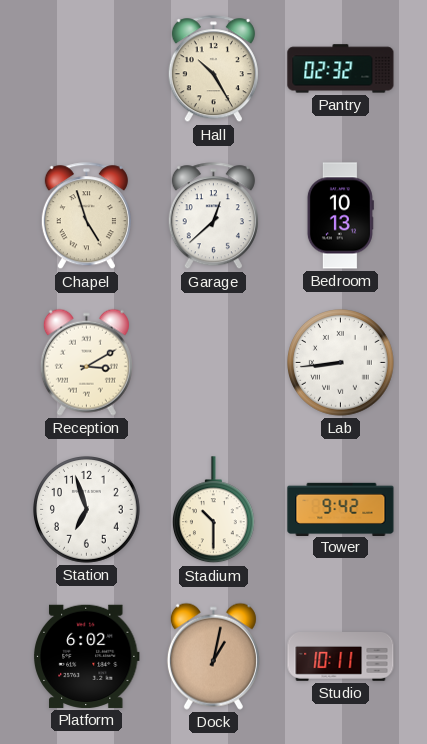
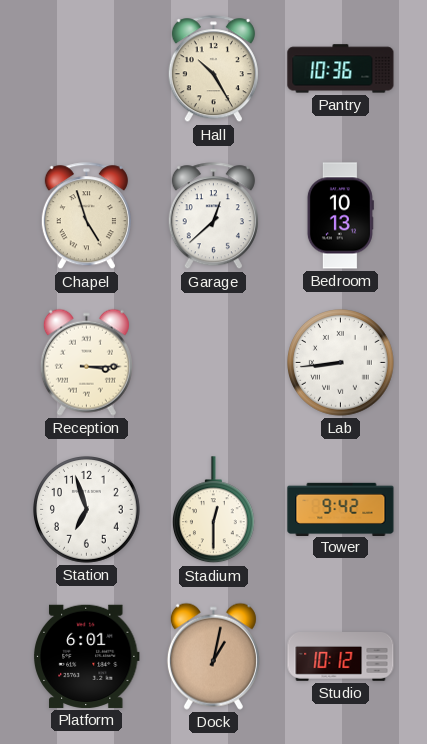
Pantry: 02:32 -> 10:36 (341, 69)
Reception: 3:10 -> 3:15 (86, 362)
Stadium: 10:30 -> 12:30 (213, 510)
Platform: 6:02 -> 6:01 (86, 656)
Studio: 10:11 -> 10:12 (341, 657)
